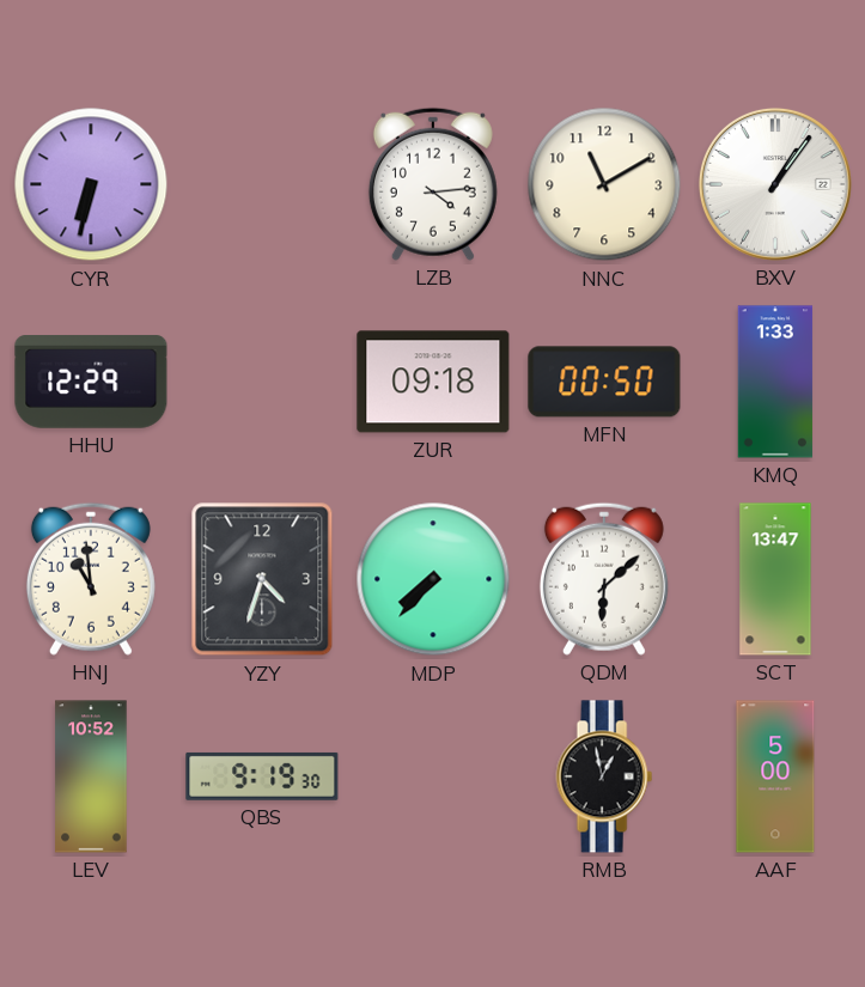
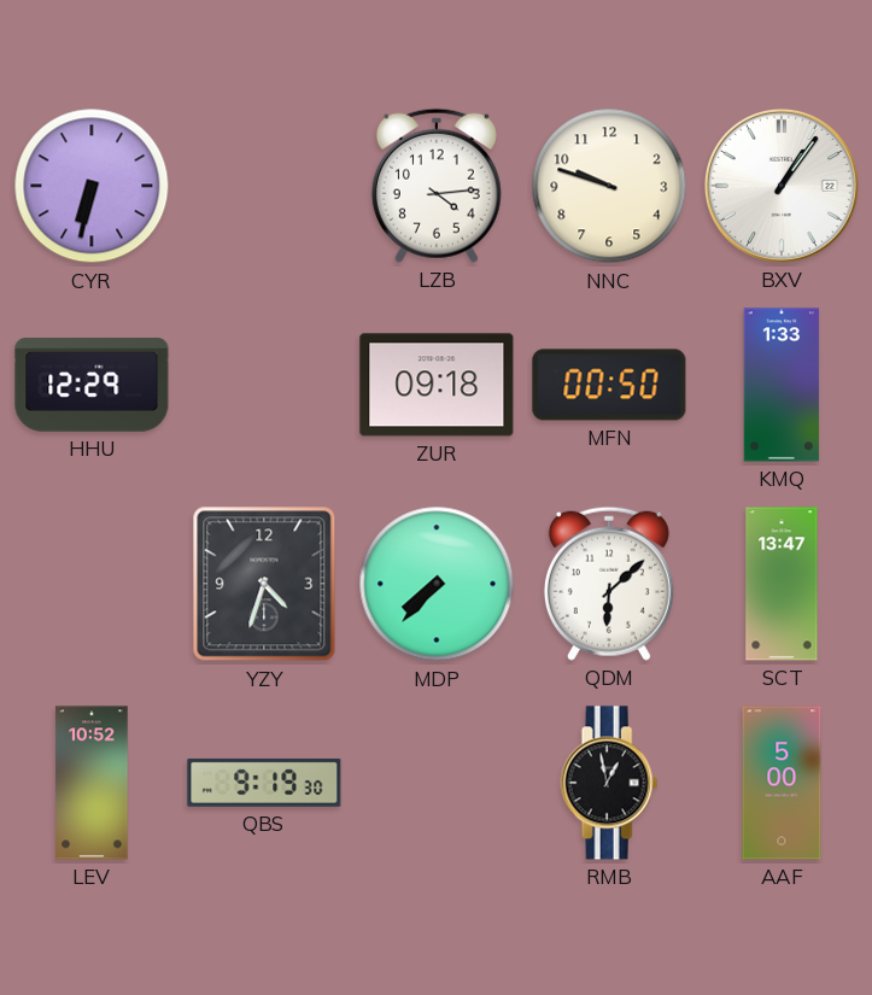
NNC: 11:10 -> 9:48 (609, 186)
HNJ: 10:59 -> none (91, 579)
